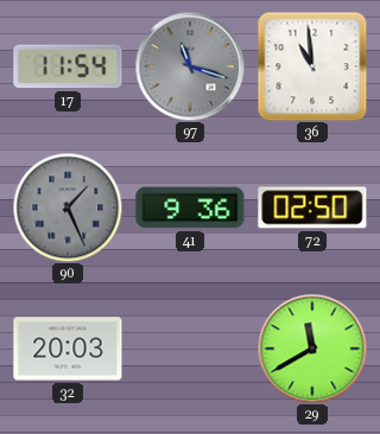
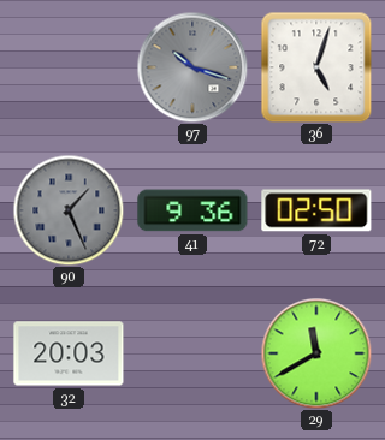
17: 11:54 -> none (68, 66)
97: 11:18 -> 10:18 (192, 67)
36: 10:59 -> 5:03 (316, 67)
